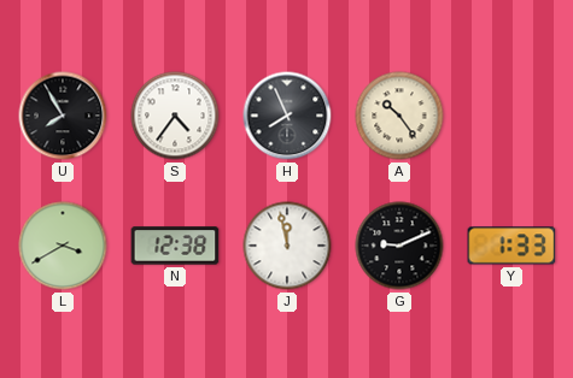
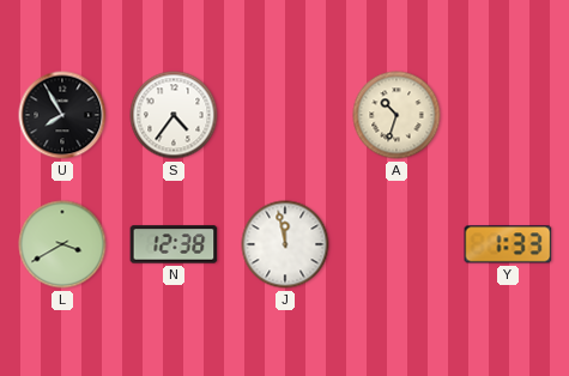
H: 7:56 -> none (287, 116)
A: 10:24 -> 10:33 (397, 115)
G: 9:11 -> none (399, 246)
